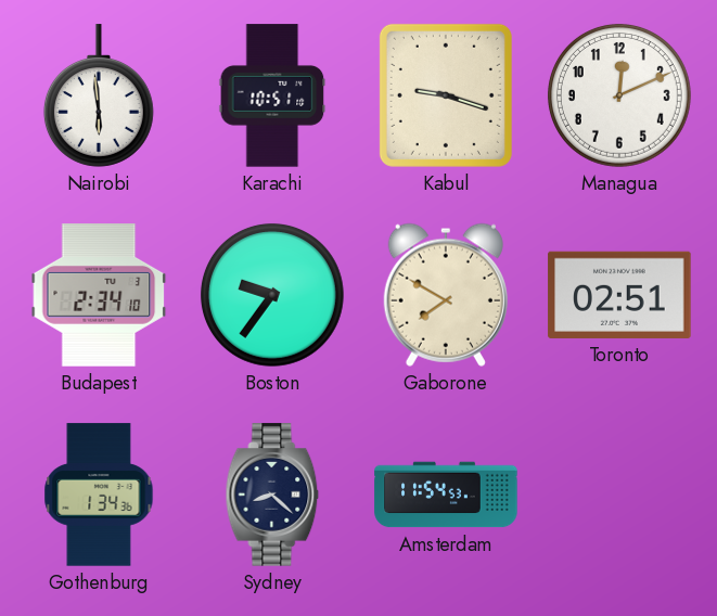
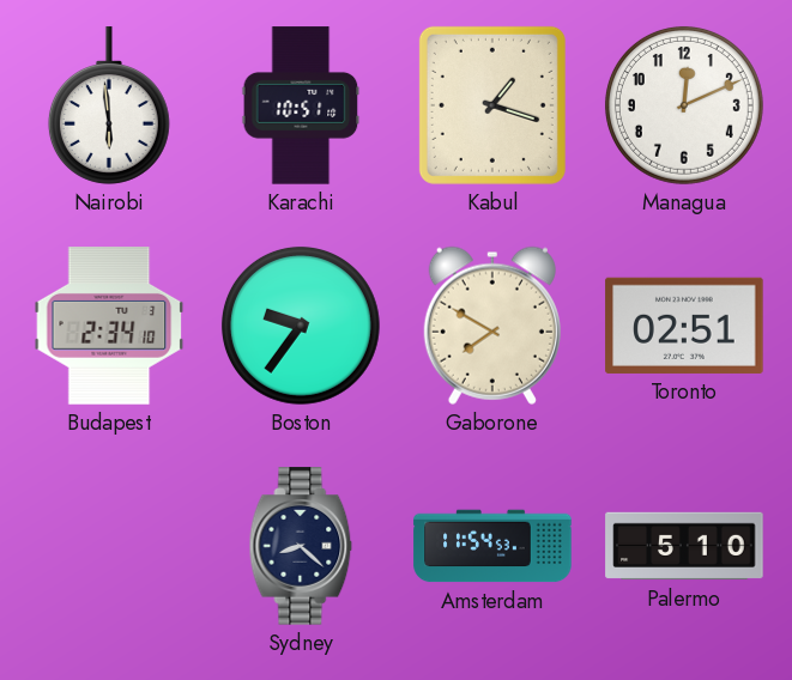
Kabul: 9:18 -> 1:18 (492, 105)
Gothenburg: 1:34 -> none (99, 495)
Palermo: none -> 5:10 (684, 546)
